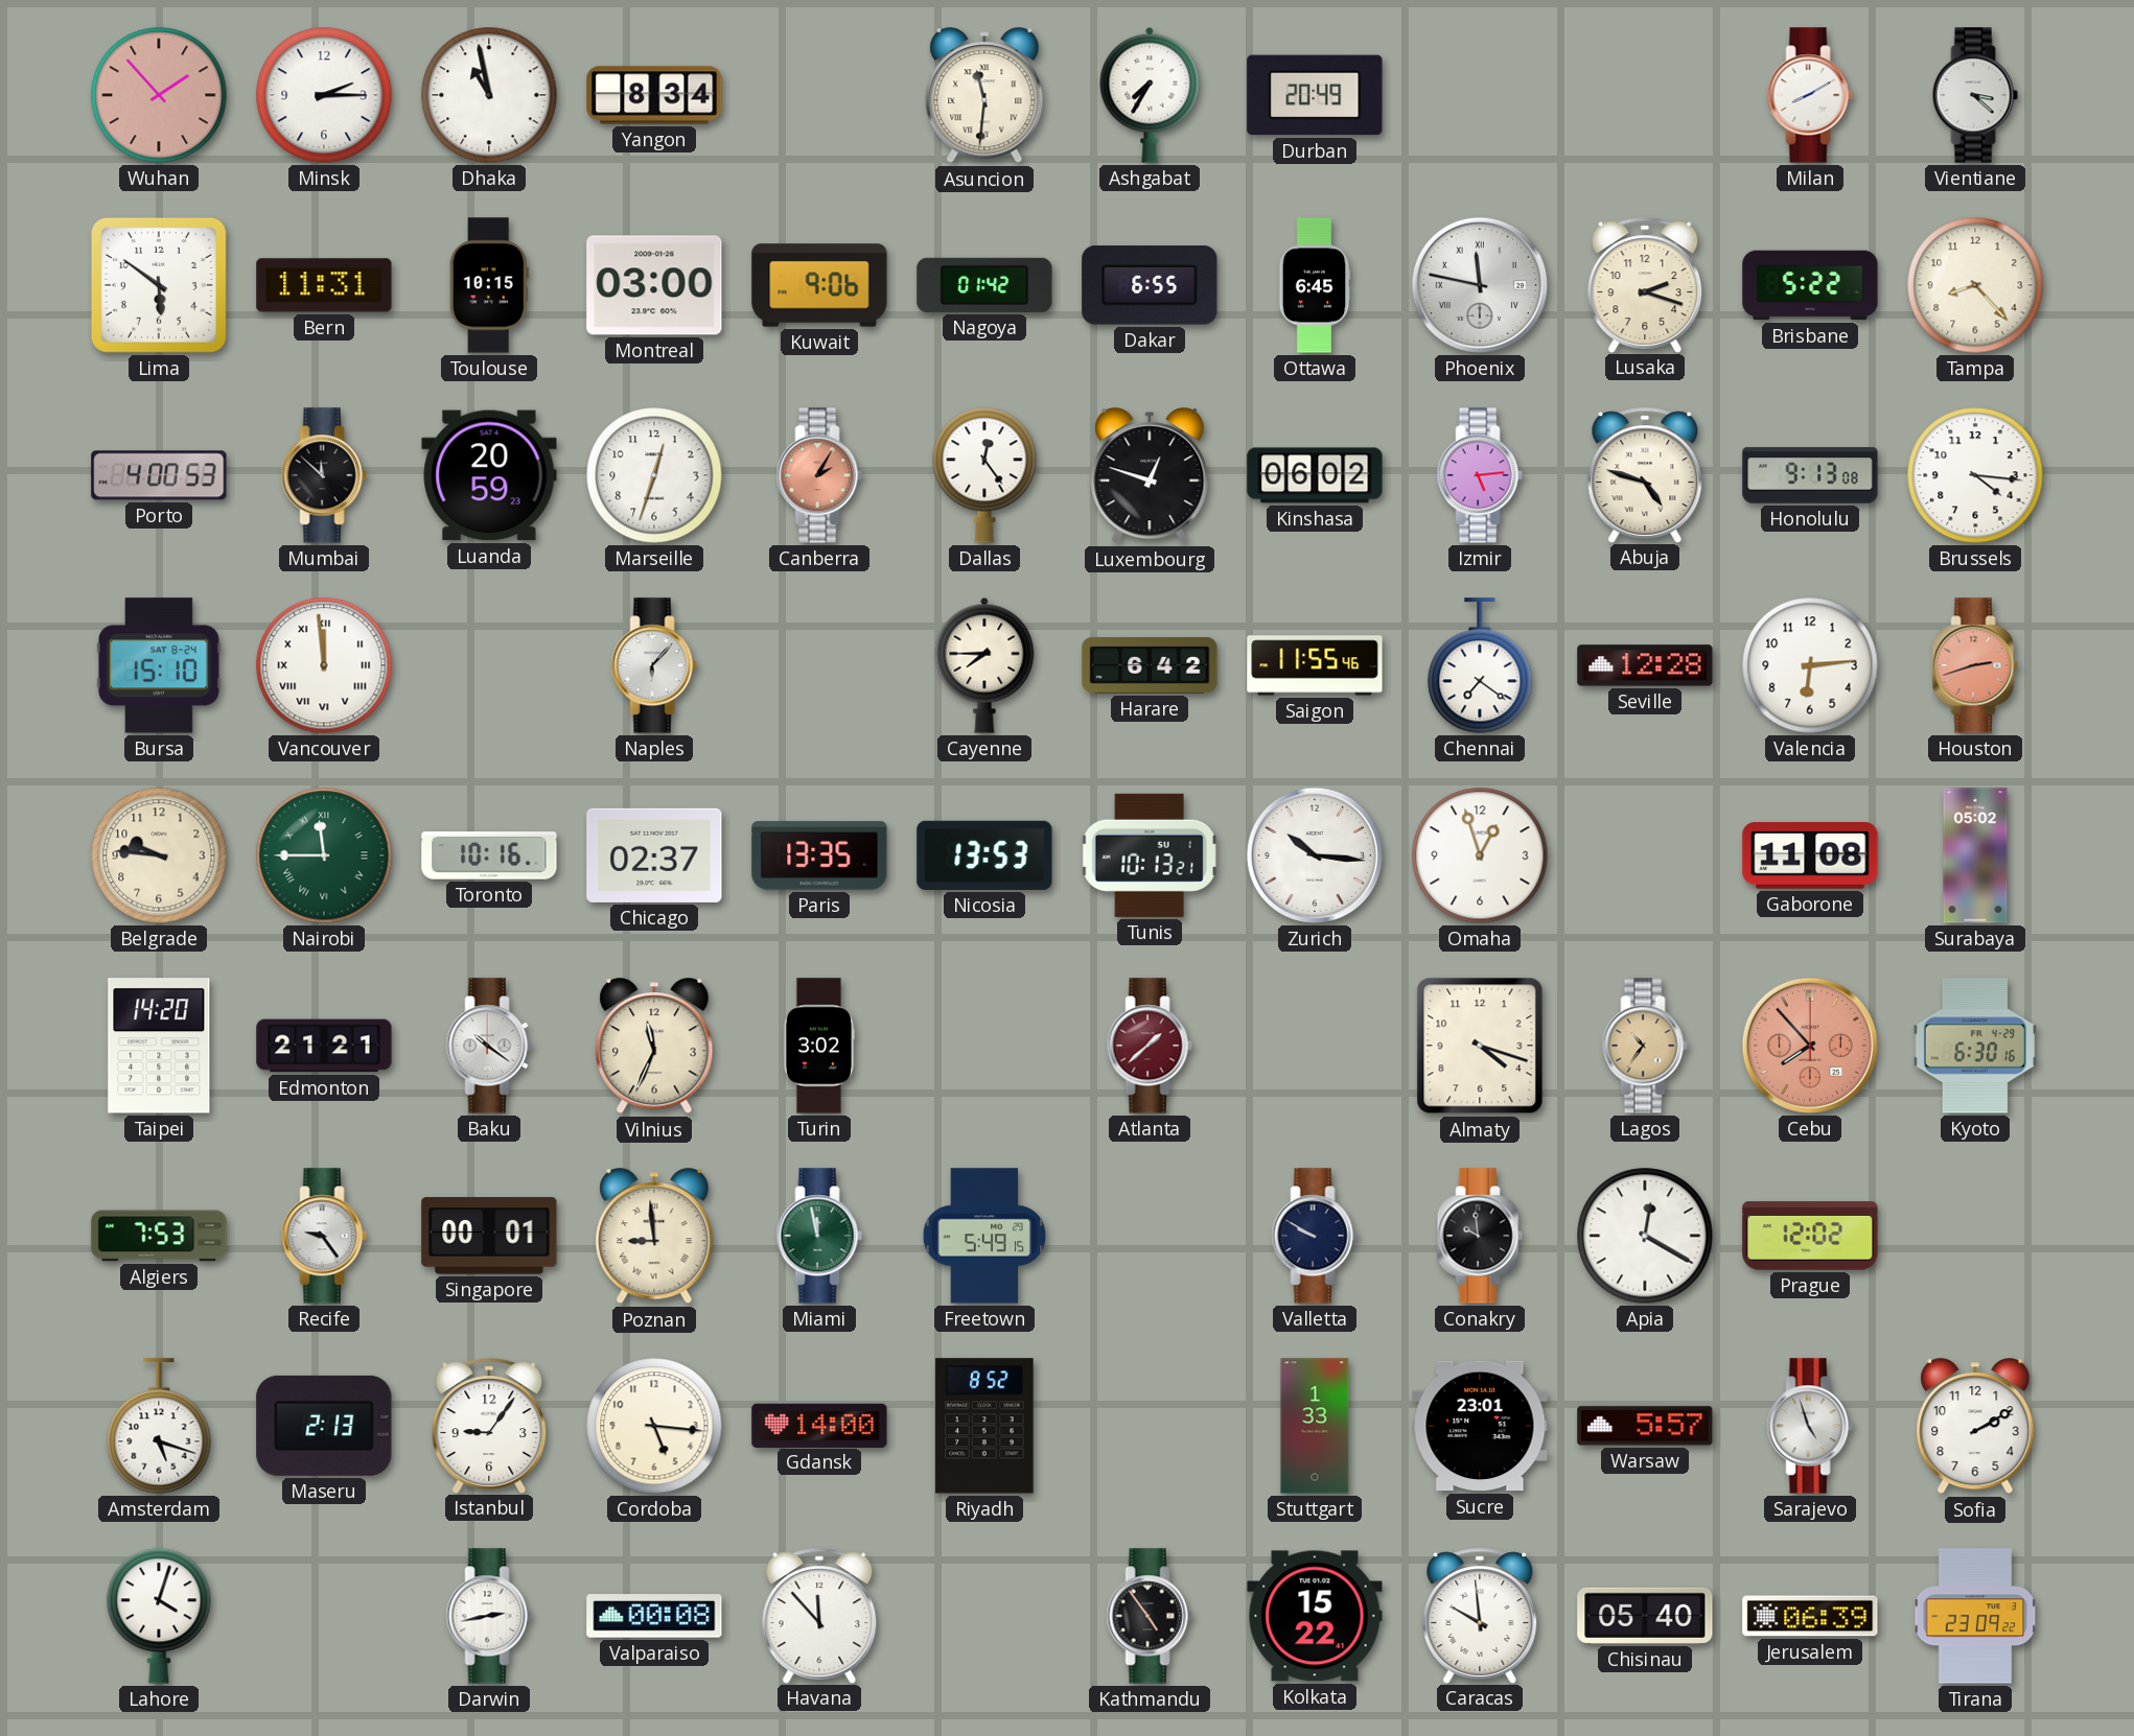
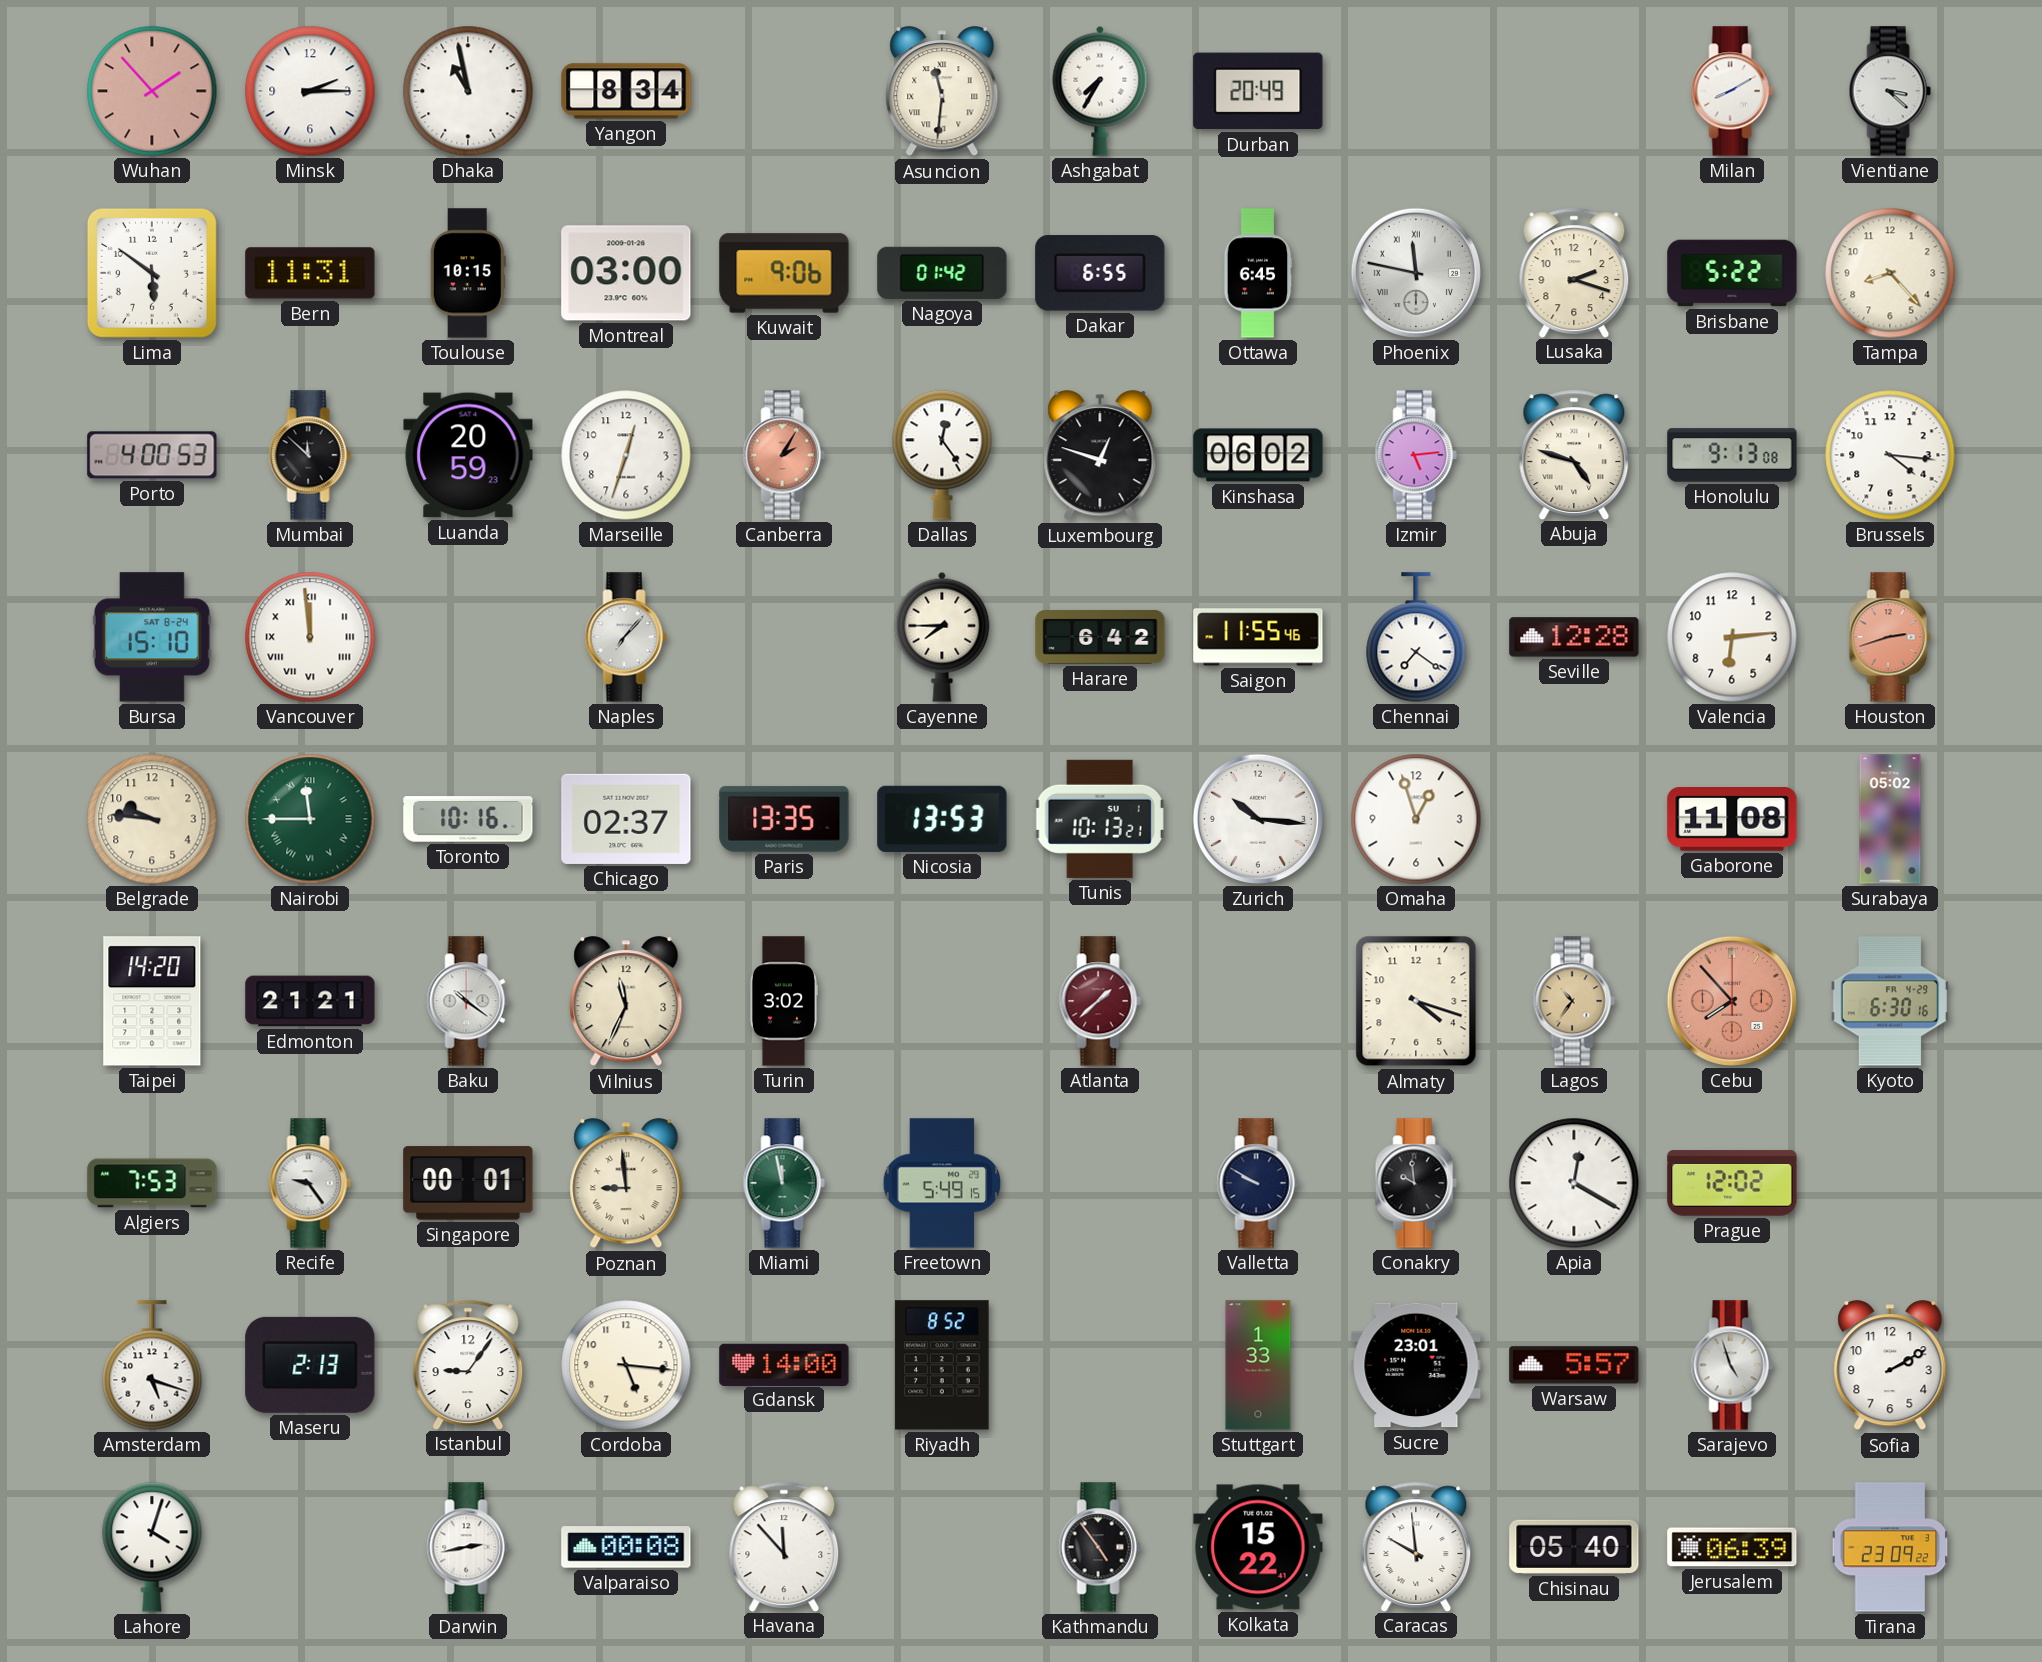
Naples: 6:07 -> 7:07 (626, 637)
